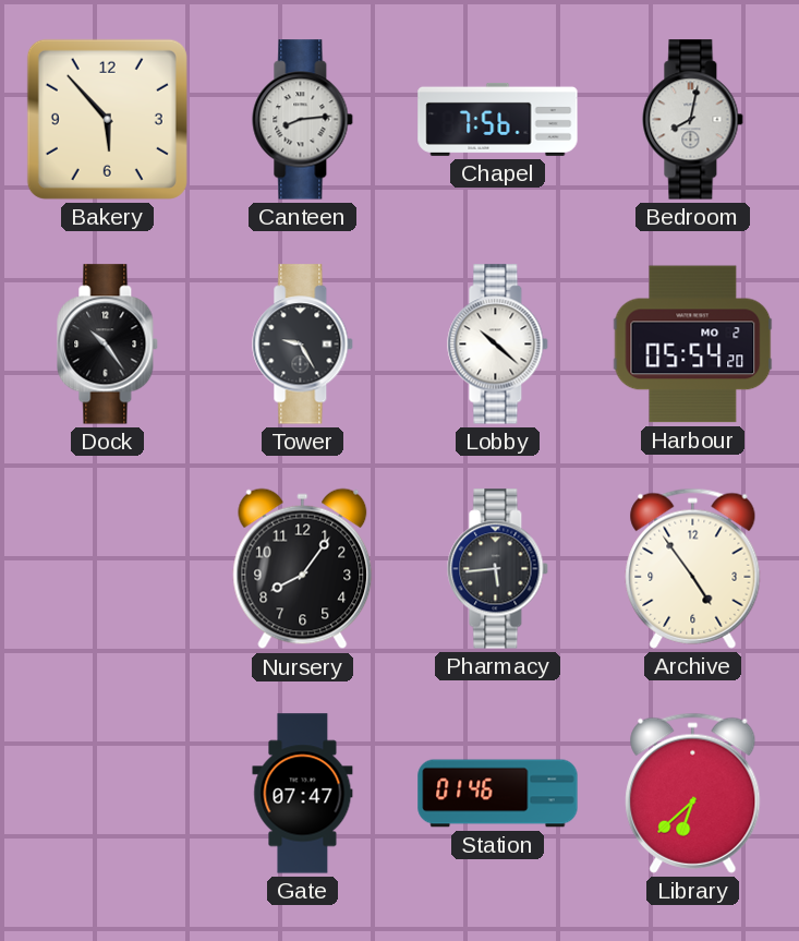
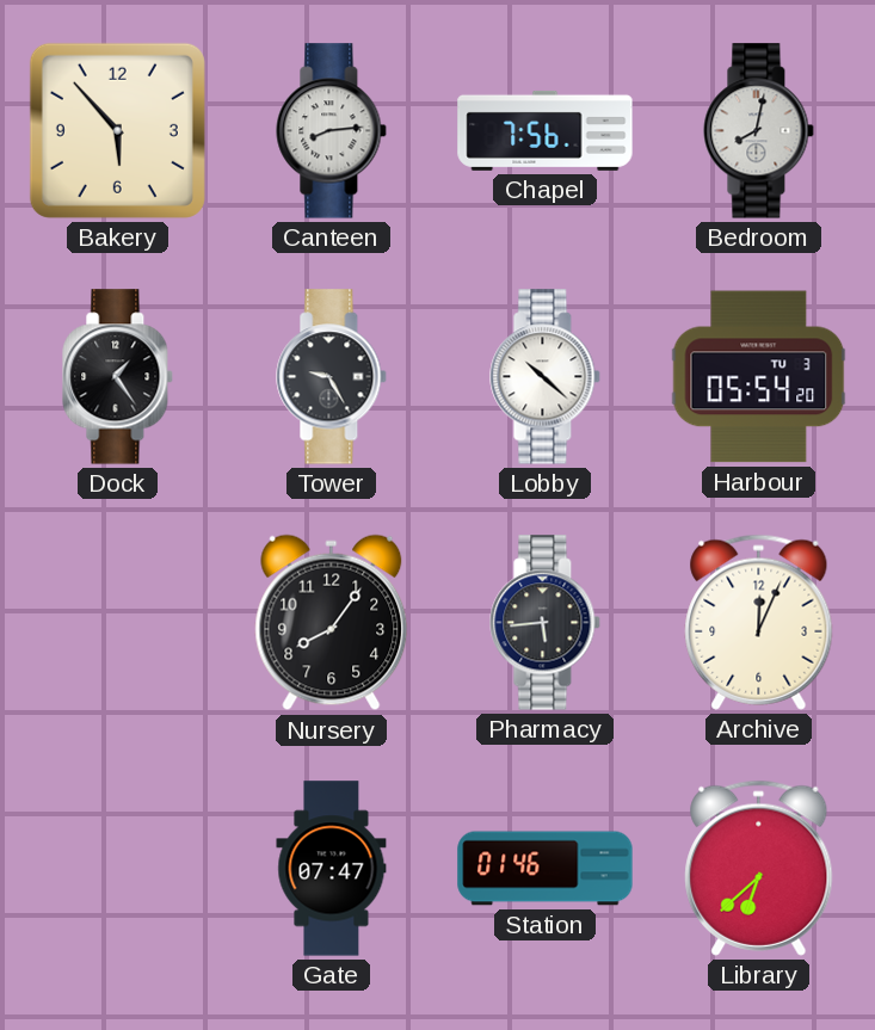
Dock: 10:24 -> 1:24 (118, 377)
Harbour date: MO 2 -> TU 3 (759, 377)
Archive: 4:54 -> 12:04 (759, 622)
